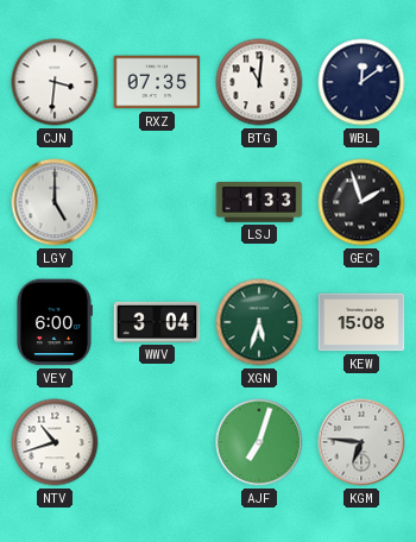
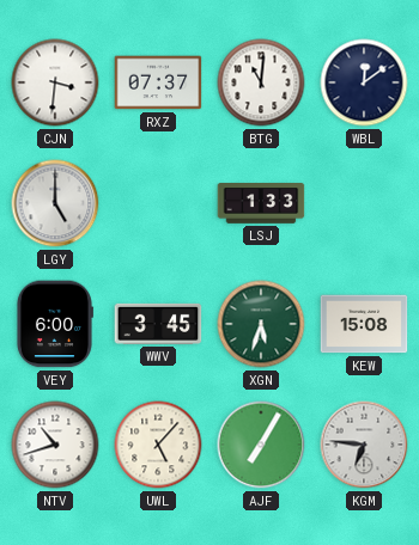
RXZ: 07:35 -> 07:37 (158, 82)
GEC: 1:57 -> none (361, 202)
WWV: 3:04 -> 3:45 (158, 324)
UWL: none -> 5:07 (158, 445)
AJF: 7:03 -> 7:05 (261, 445)
